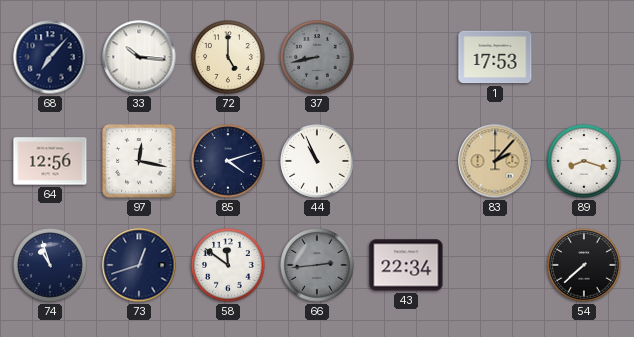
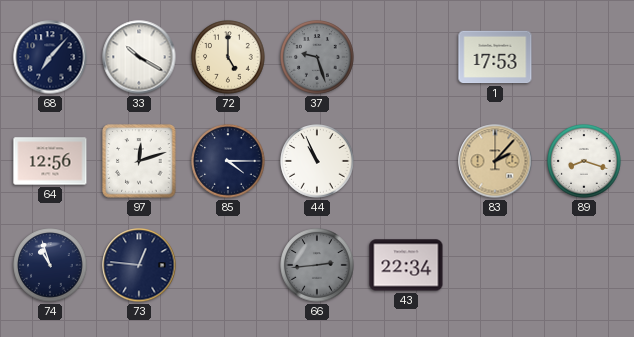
33: 10:16 -> 10:20 (139, 57)
37: 8:43 -> 9:27 (317, 57)
97: 12:17 -> 12:12 (139, 161)
85: 4:12 -> 4:15 (228, 161)
73: 12:42 -> 12:46 (139, 265)
58: 11:51 -> none (228, 265)
54: 7:38 -> none (584, 265)
